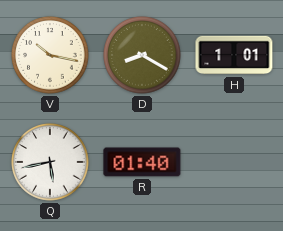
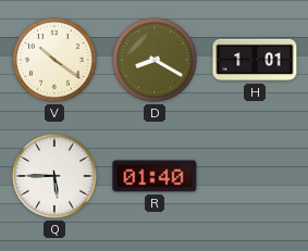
V: 10:17 -> 10:21 (54, 60)
Q: 5:43 -> 5:45 (54, 176)
